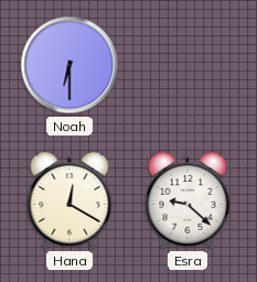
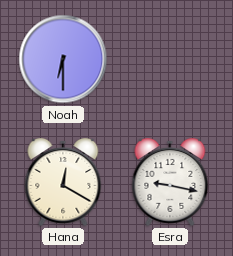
Esra: 9:22 -> 9:17 (170, 183)
